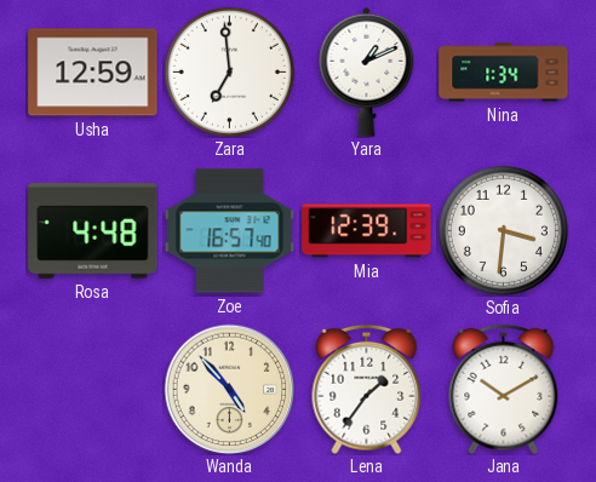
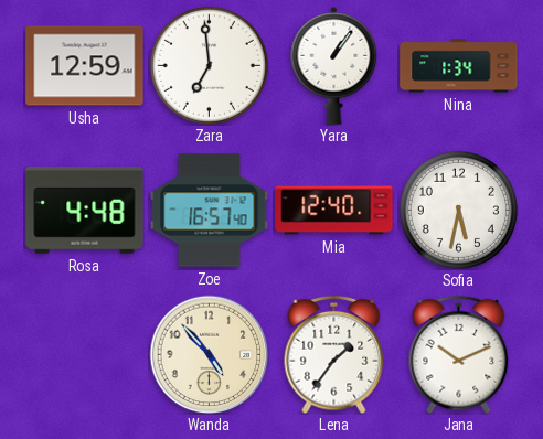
Yara: 1:11 -> 1:06 (334, 65)
Mia: 12:39 -> 12:40 (334, 211)
Sofia: 3:31 -> 5:32 (458, 210)
Jana: 10:10 -> 10:11 (459, 354)
